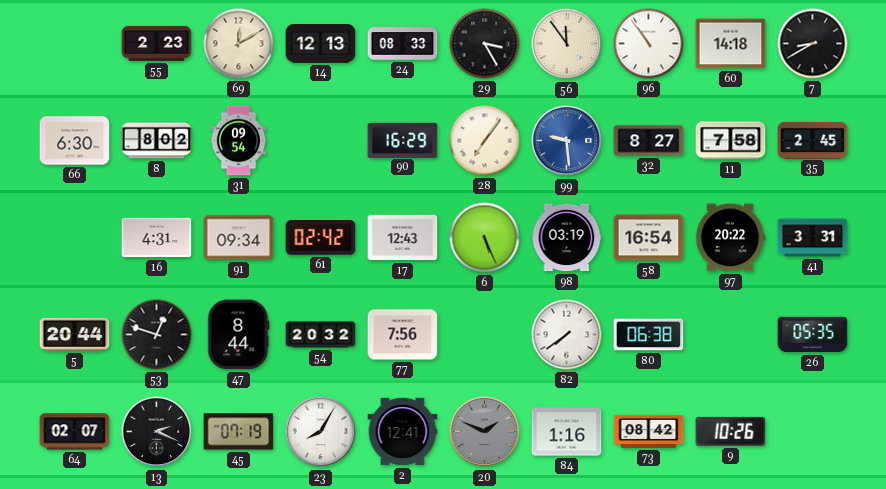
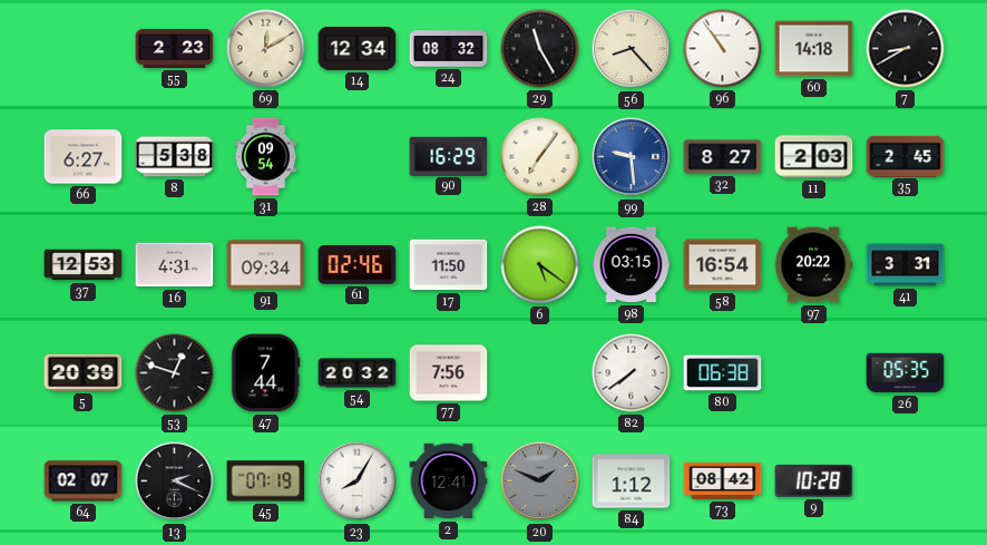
14: 12:13 -> 12:34 (358, 49)
24: 08:33 -> 08:32 (449, 49)
29: 3:25 -> 11:25 (540, 49)
56: 11:54 -> 8:23 (632, 49)
66: 6:30 -> 6:27 (84, 157)
8: 8:02 -> 5:38 (175, 157)
11: 7:58 -> 2:03 (814, 157)
37: none -> 12:53 (84, 265)
61: 02:42 -> 02:46 (358, 265)
17: 12:43 -> 11:50 (449, 265)
6: 5:26 -> 5:21 (540, 265)
98: 03:19 -> 03:15 (632, 265)
5: 20:44 -> 20:39 (84, 372)
47: 8:44 -> 7:44 (266, 373)
84: 1:16 -> 1:12 (632, 481)
9: 10:26 -> 10:28 (814, 480)
